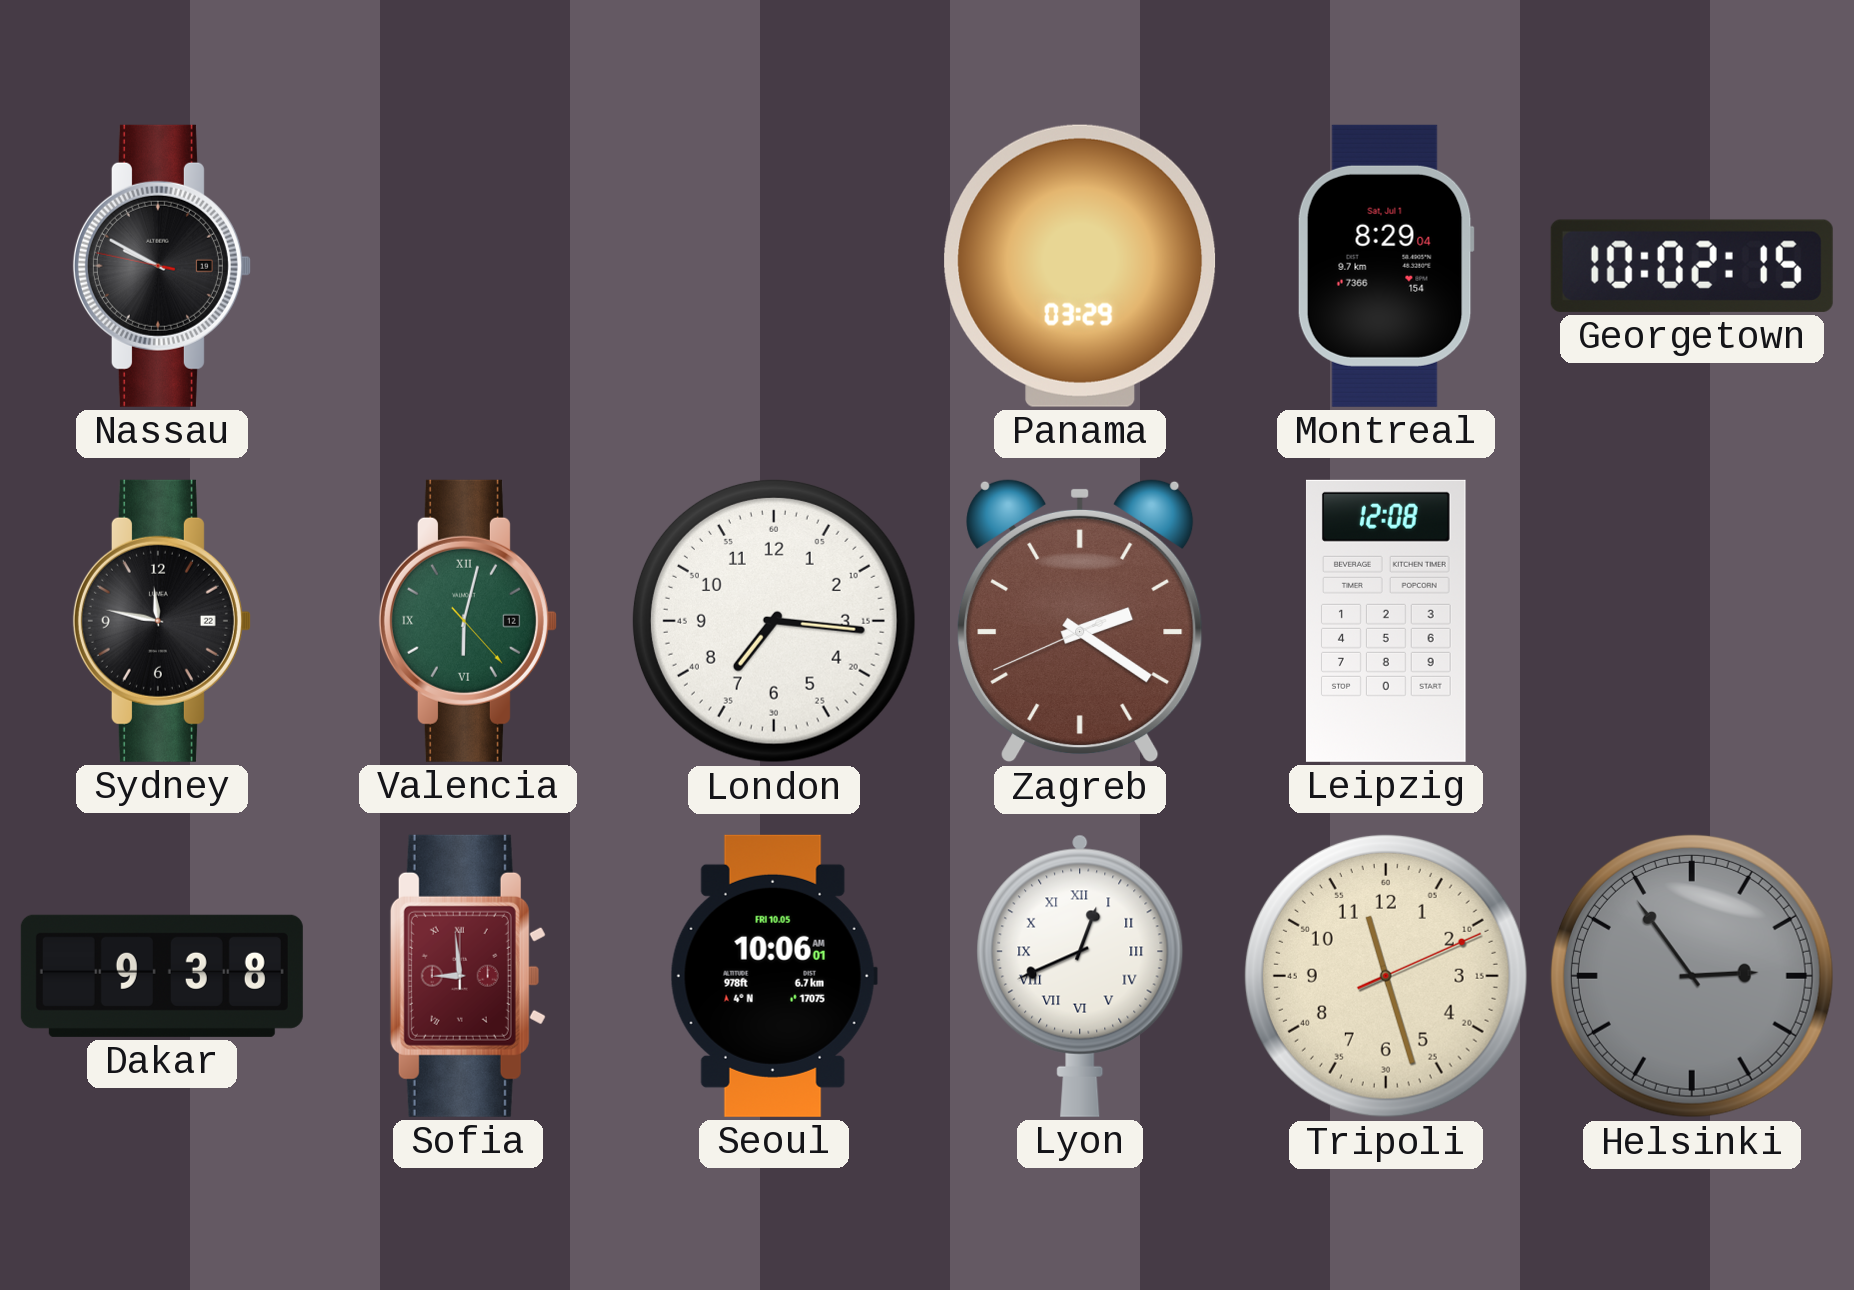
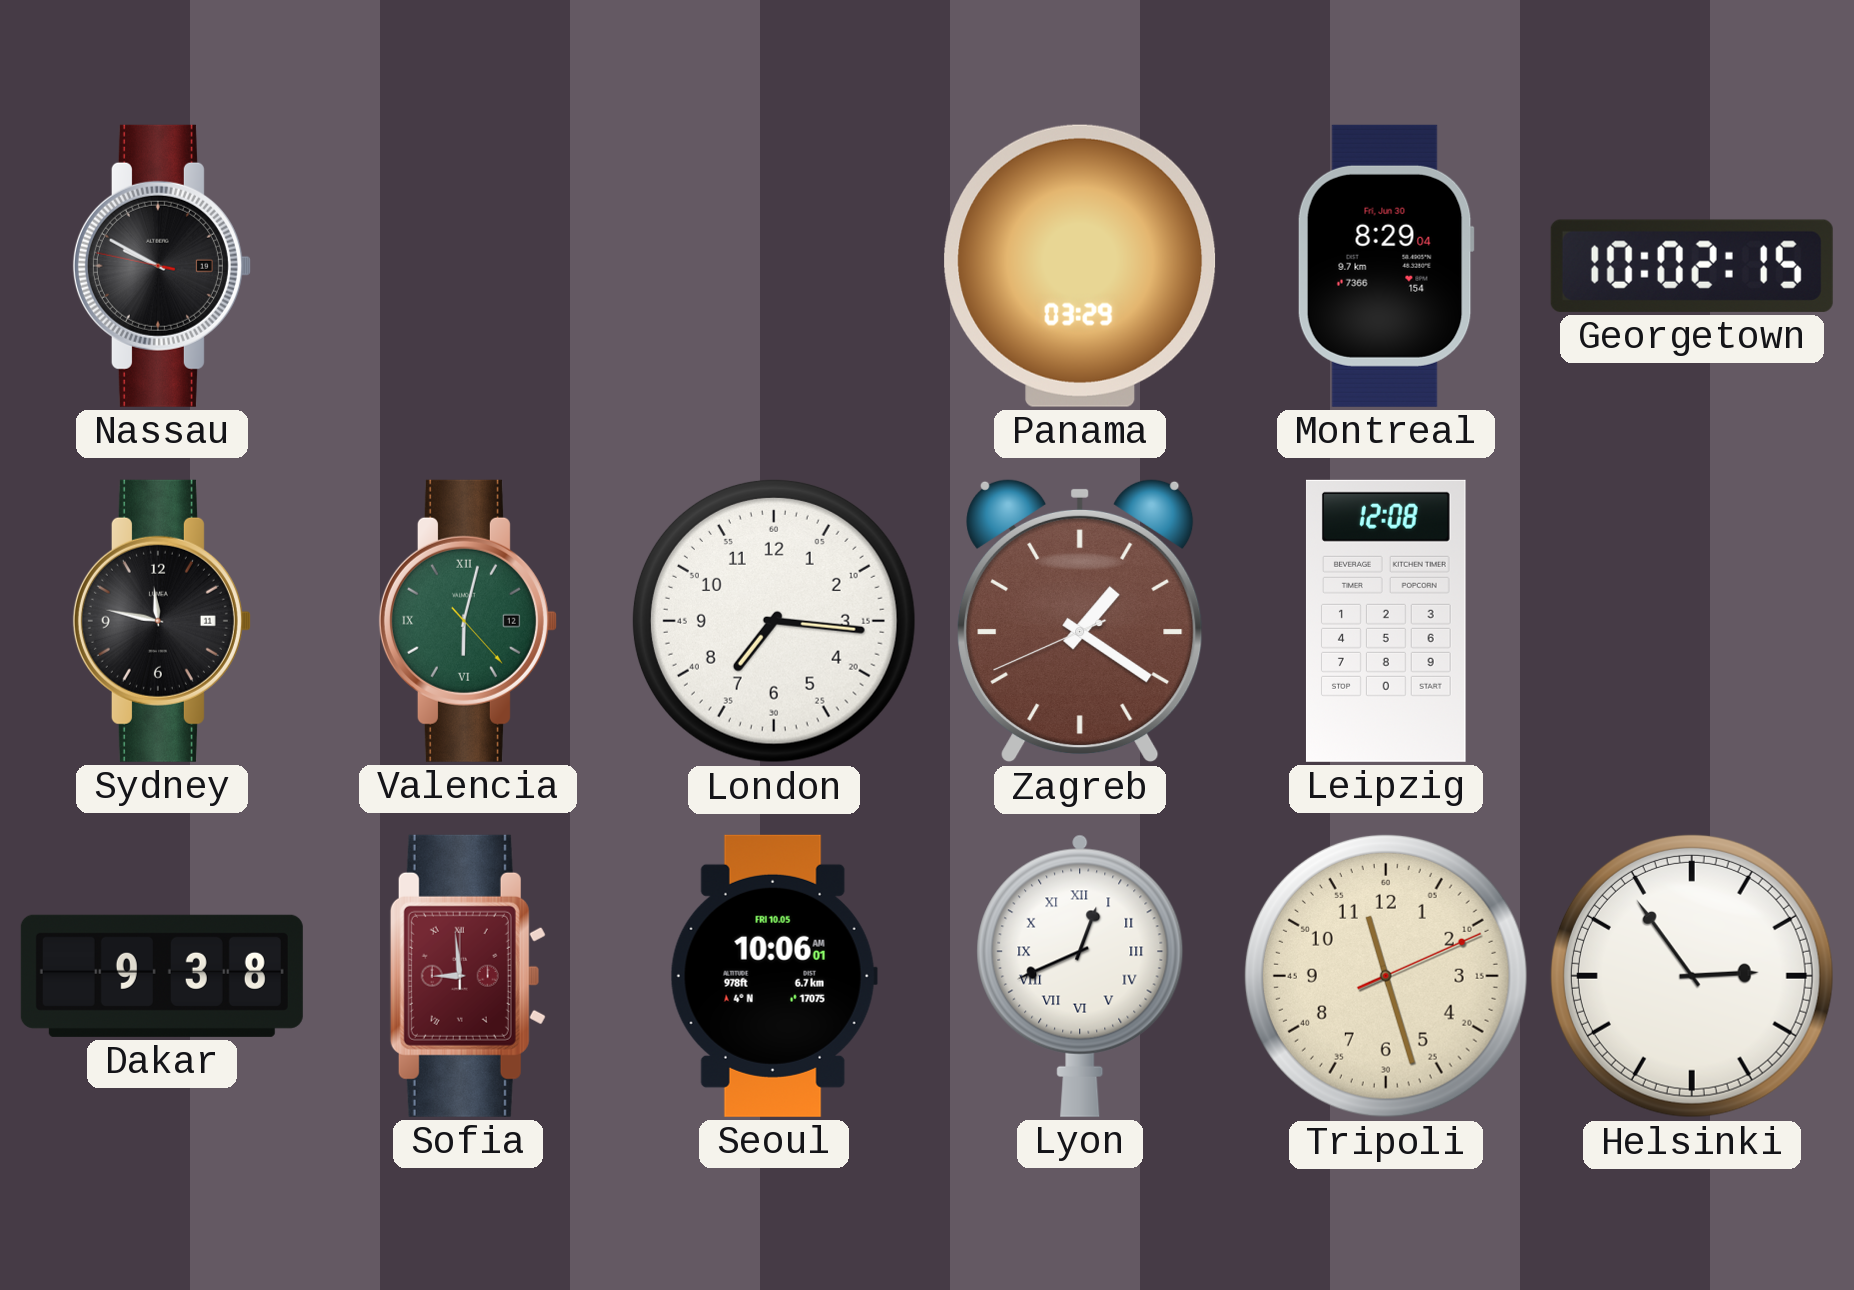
Montreal date: Sat, Jul 1 -> Fri, Jun 30 (1386, 266)
Sydney date: 22 -> 11 (162, 621)
Zagreb: 2:20 -> 1:20 (1080, 621)
Helsinki dial: grey -> white (1692, 976)
